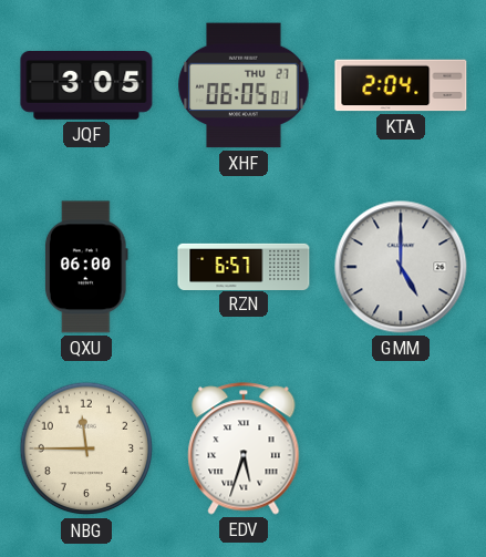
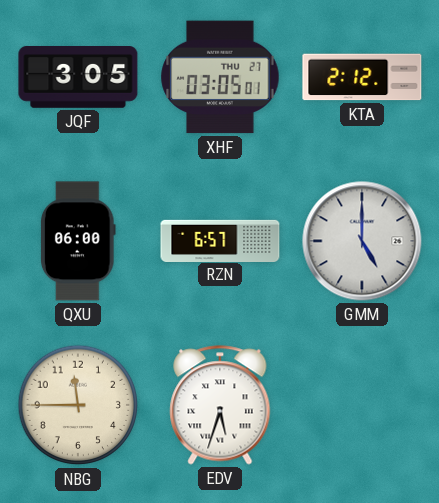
XHF: 06:05 -> 03:05 (220, 77)
KTA: 2:04 -> 2:12 (362, 77)
